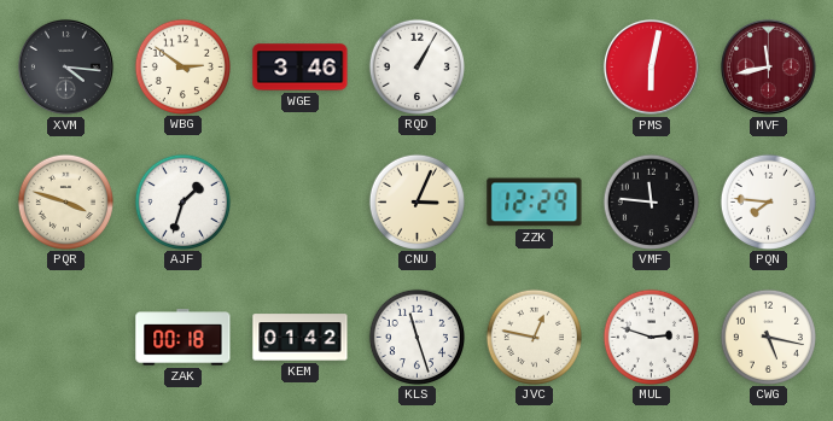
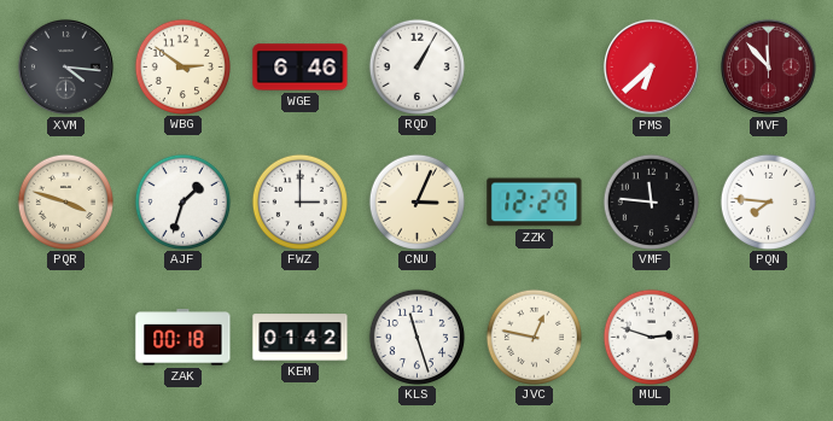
WGE: 3:46 -> 6:46 (301, 68)
PMS: 6:02 -> 6:38 (651, 66)
MVF: 11:43 -> 11:53 (768, 66)
FWZ: none -> 3:00 (299, 201)
CWG: 5:17 -> none (768, 337)
